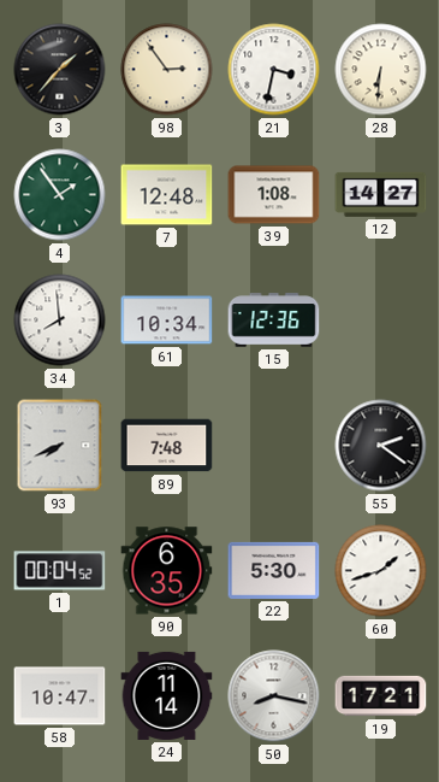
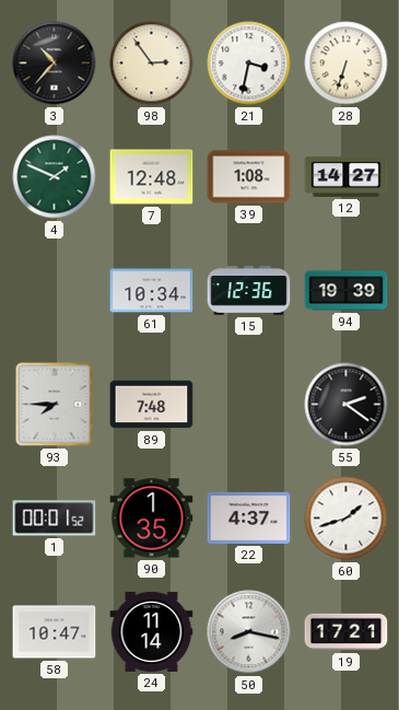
3: 1:37 -> 10:37 (55, 63)
28: 6:31 -> 6:33 (347, 63)
4: 1:54 -> 1:49 (55, 177)
34: 7:59 -> none (60, 321)
94: none -> 19:39 (347, 291)
93: 7:41 -> 7:45 (55, 405)
1: 00:04 -> 00:01 (55, 519)
90: 6:35 -> 1:35 (152, 519)
22: 5:30 -> 4:37 (249, 517)
